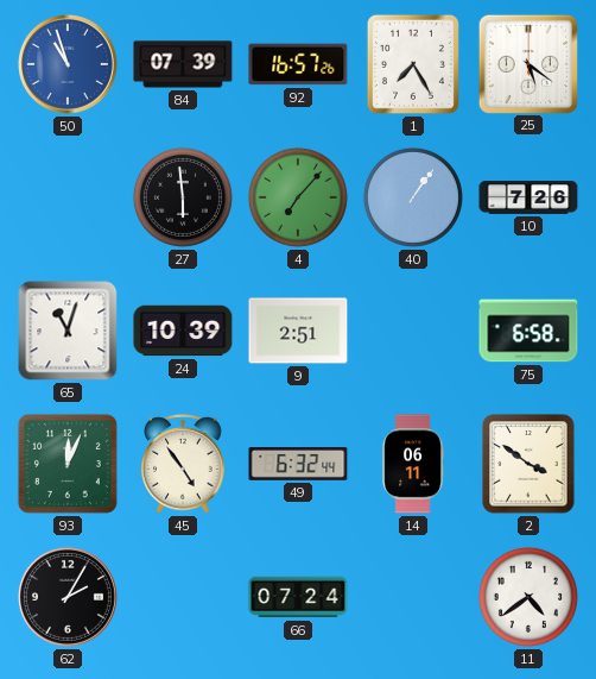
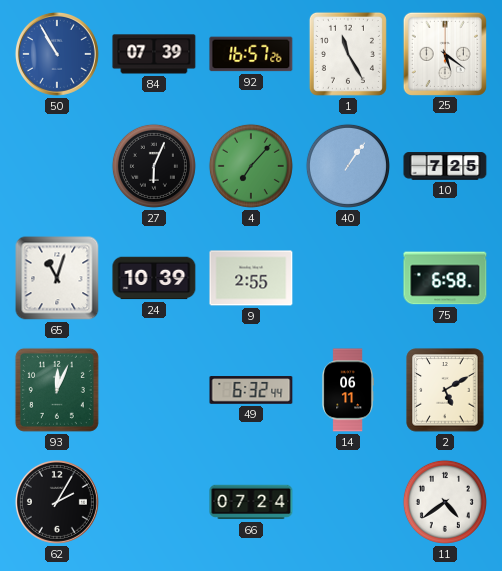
50: 10:57 -> 10:55 (57, 54)
1: 7:25 -> 11:25 (348, 54)
27: 5:59 -> 6:04 (154, 166)
10: 7:26 -> 7:25 (445, 166)
9: 2:51 -> 2:55 (251, 278)
45: 4:54 -> none (183, 465)
2: 3:51 -> 5:10 (445, 390)
